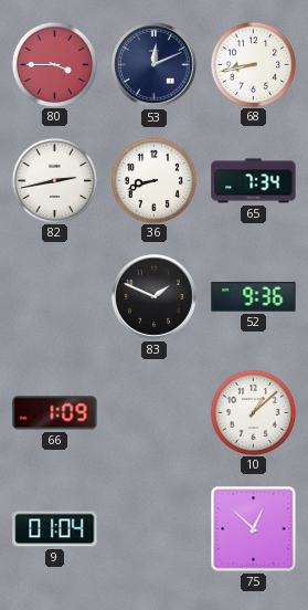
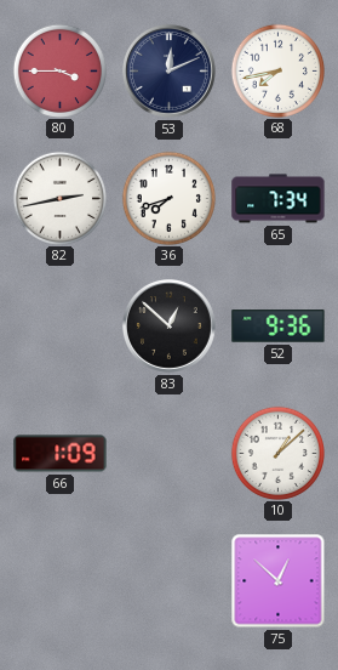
68: 8:43 -> 7:43 (277, 70)
36: 8:42 -> 7:42 (168, 198)
83: 1:49 -> 12:52 (168, 325)
9: 01:04 -> none (55, 529)
